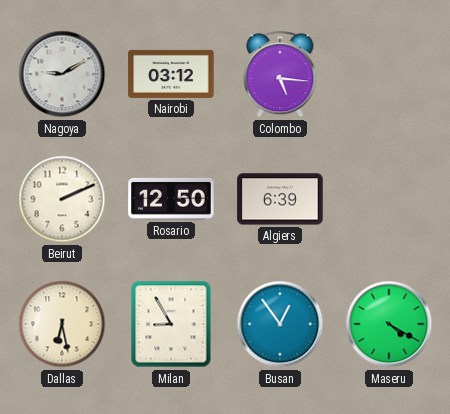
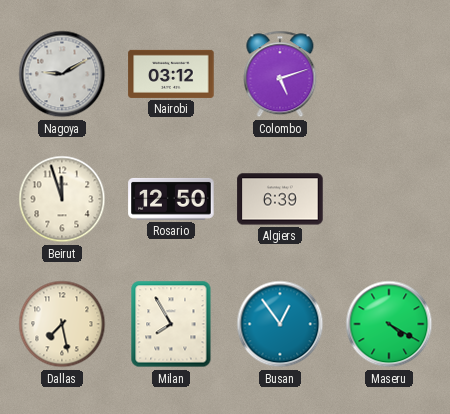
Colombo: 5:16 -> 5:12 (280, 74)
Beirut: 2:11 -> 11:57 (62, 199)
Dallas: 6:28 -> 7:28 (62, 324)
Milan: 8:55 -> 7:55 (171, 324)
